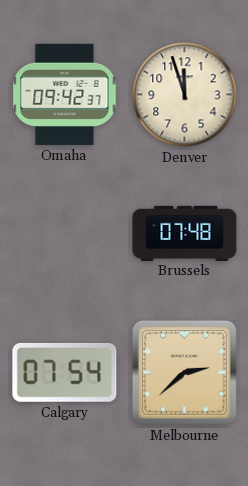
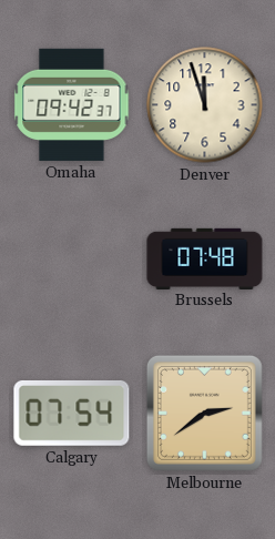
Melbourne: 2:38 -> 2:39 (204, 413)
